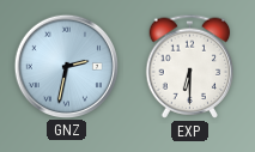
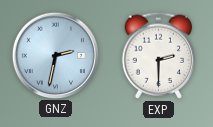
EXP: 6:30 -> 2:30 (159, 55)
